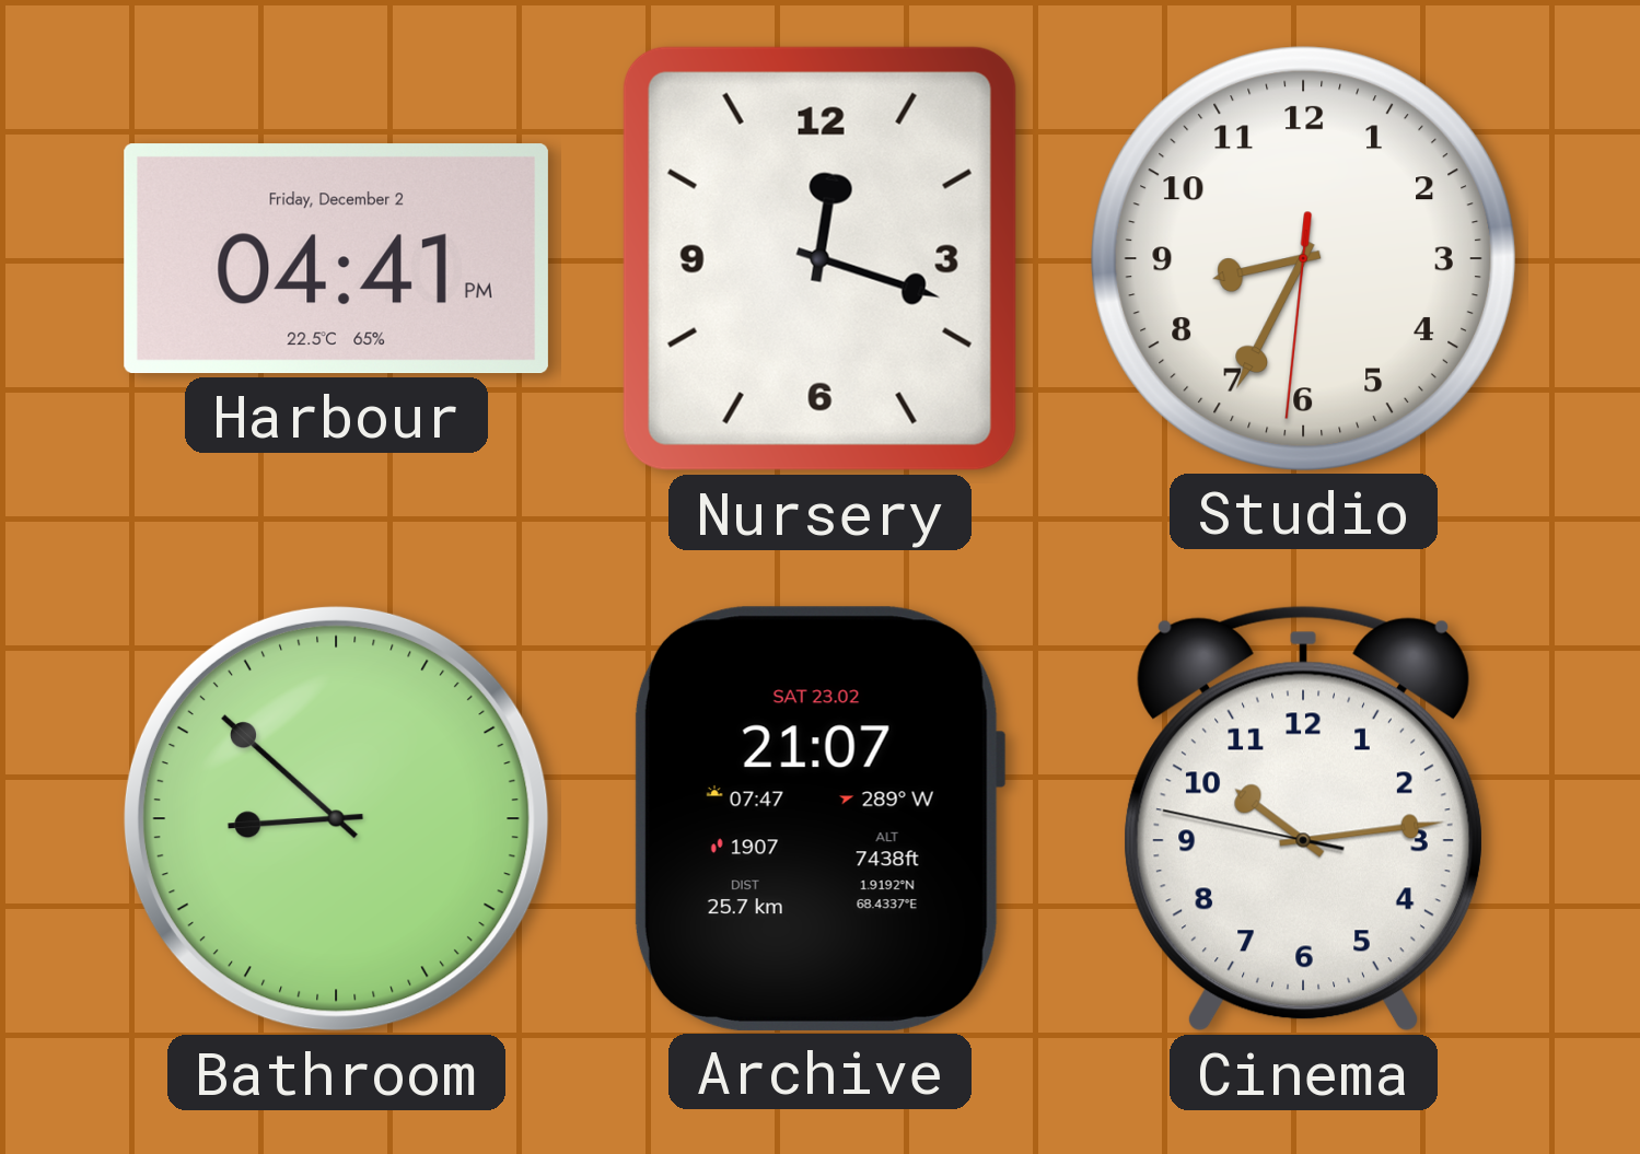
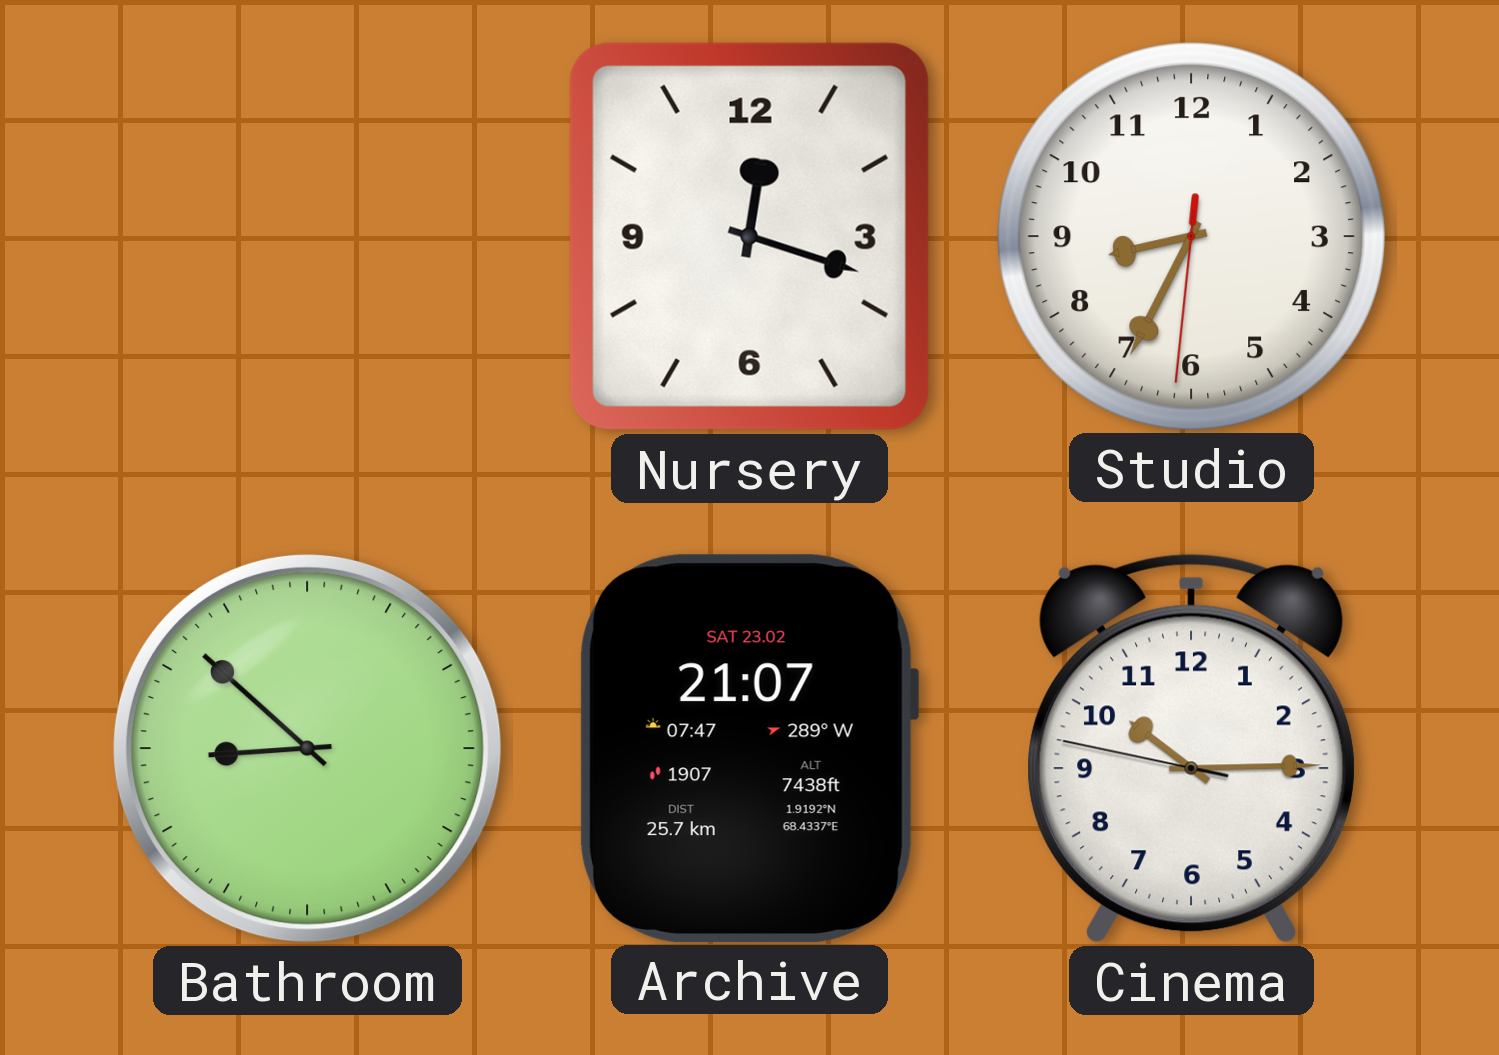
Harbour: 04:41 -> none (336, 259)
Cinema: 10:13 -> 10:14 (1191, 748)
